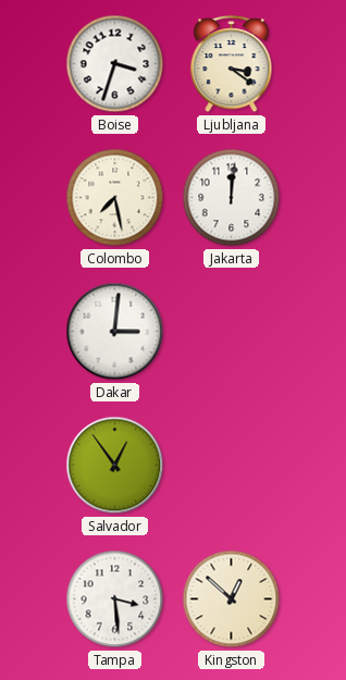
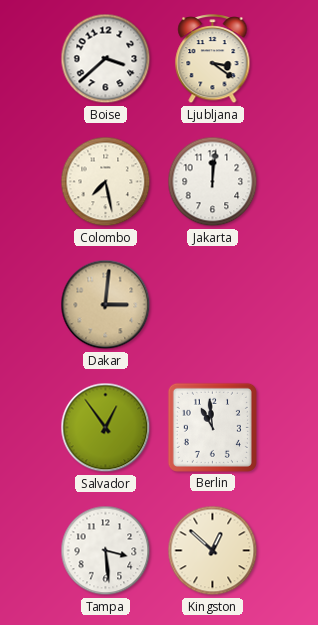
Boise: 3:33 -> 3:38 (106, 59)
Dakar dial: white -> champagne (106, 305)
Berlin: none -> 10:59 (212, 427)
